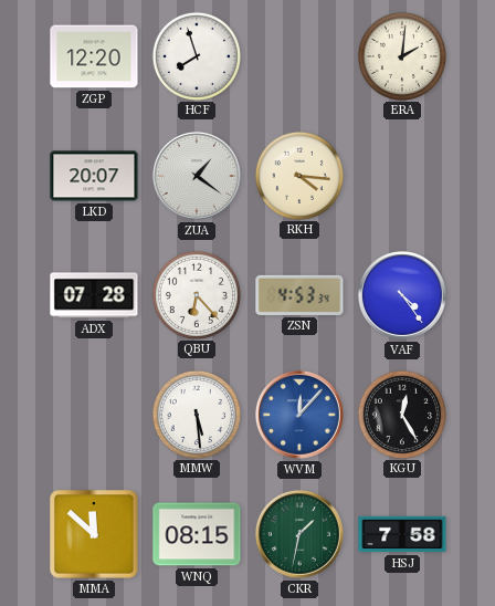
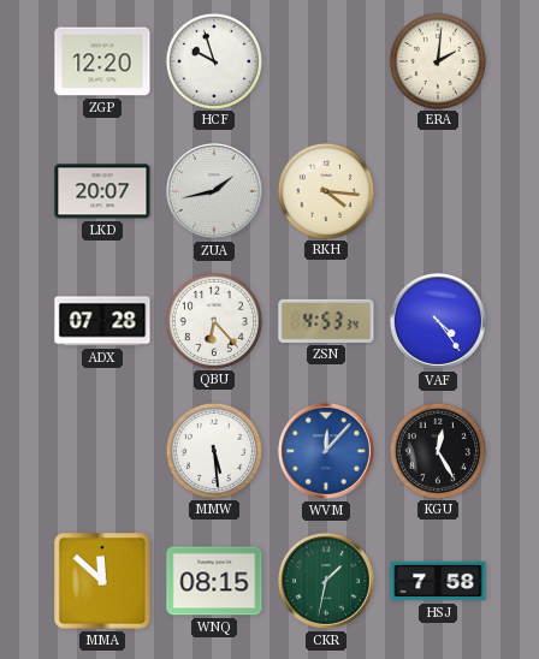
HCF: 7:57 -> 9:57 (213, 60)
ZUA: 1:21 -> 1:43 (214, 191)
